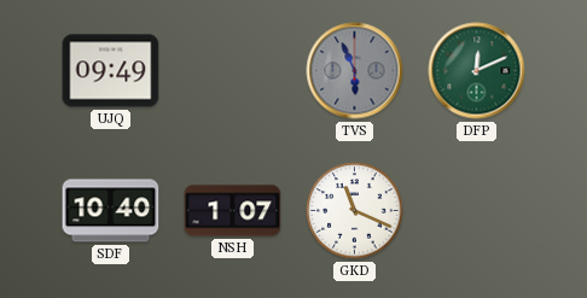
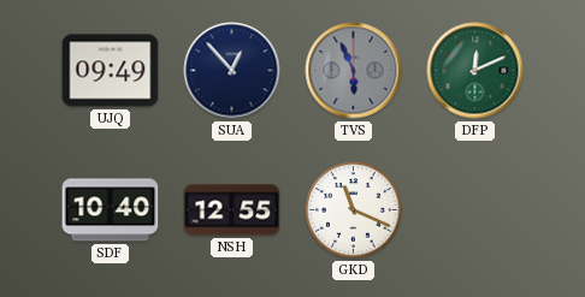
SUA: none -> 12:53 (232, 71)
NSH: 1:07 -> 12:55 (232, 210)
